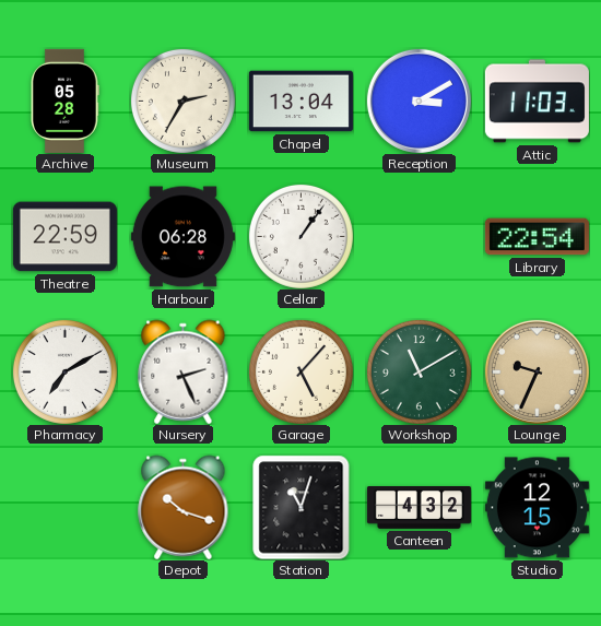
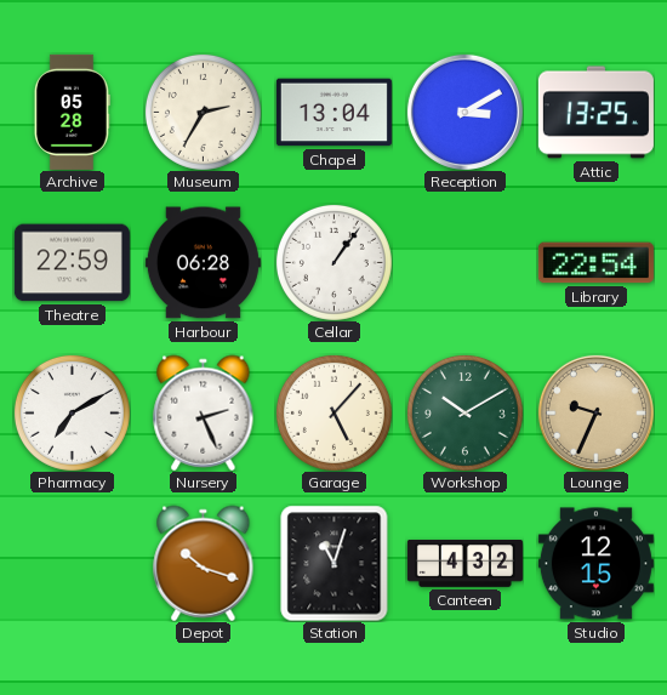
Attic: 11:03 -> 13:25 (595, 113)
Workshop: 11:10 -> 10:10 (464, 412)
